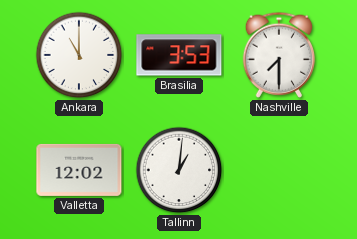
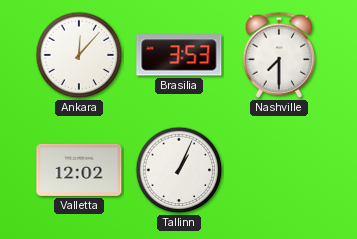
Ankara: 11:00 -> 12:07 (79, 55)
Tallinn: 1:01 -> 1:04 (179, 170)
